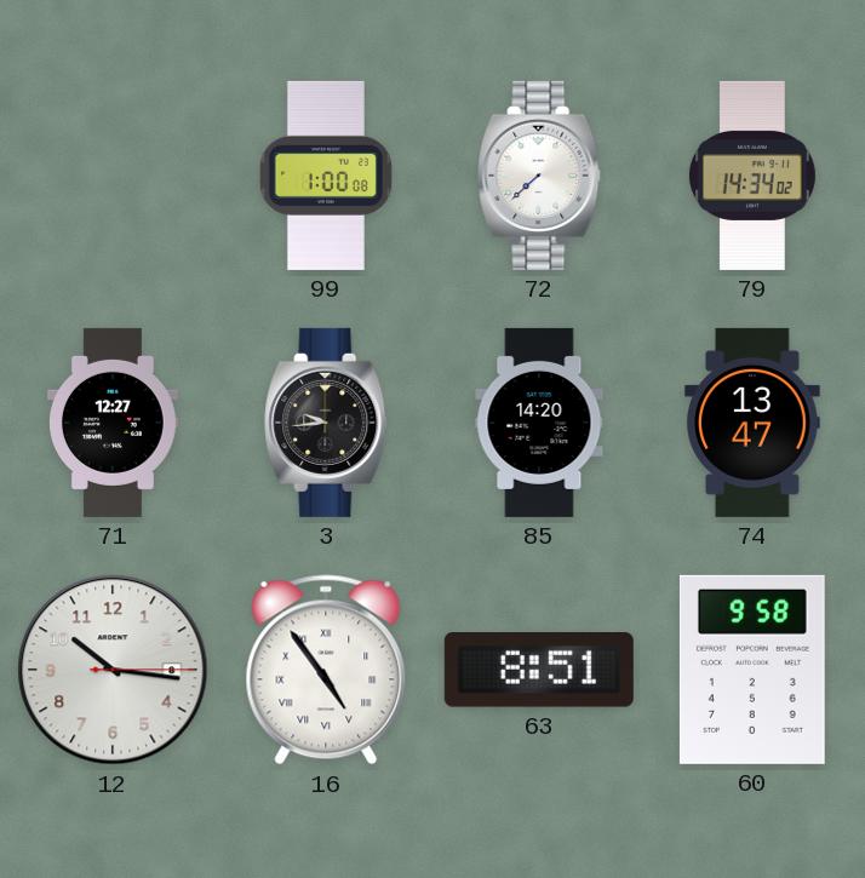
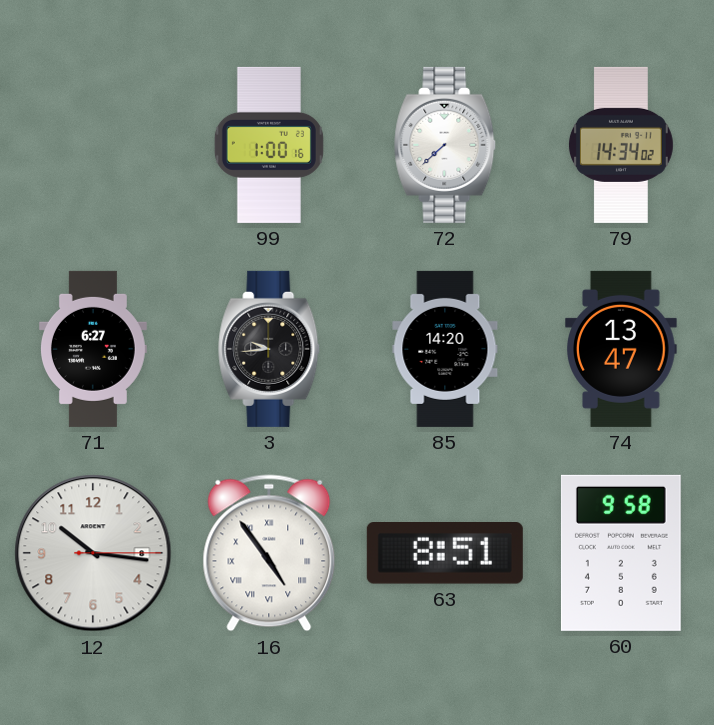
99: 1:00:08 -> 1:00:16 (269, 145)
71: 12:27 -> 6:27 (93, 349)
